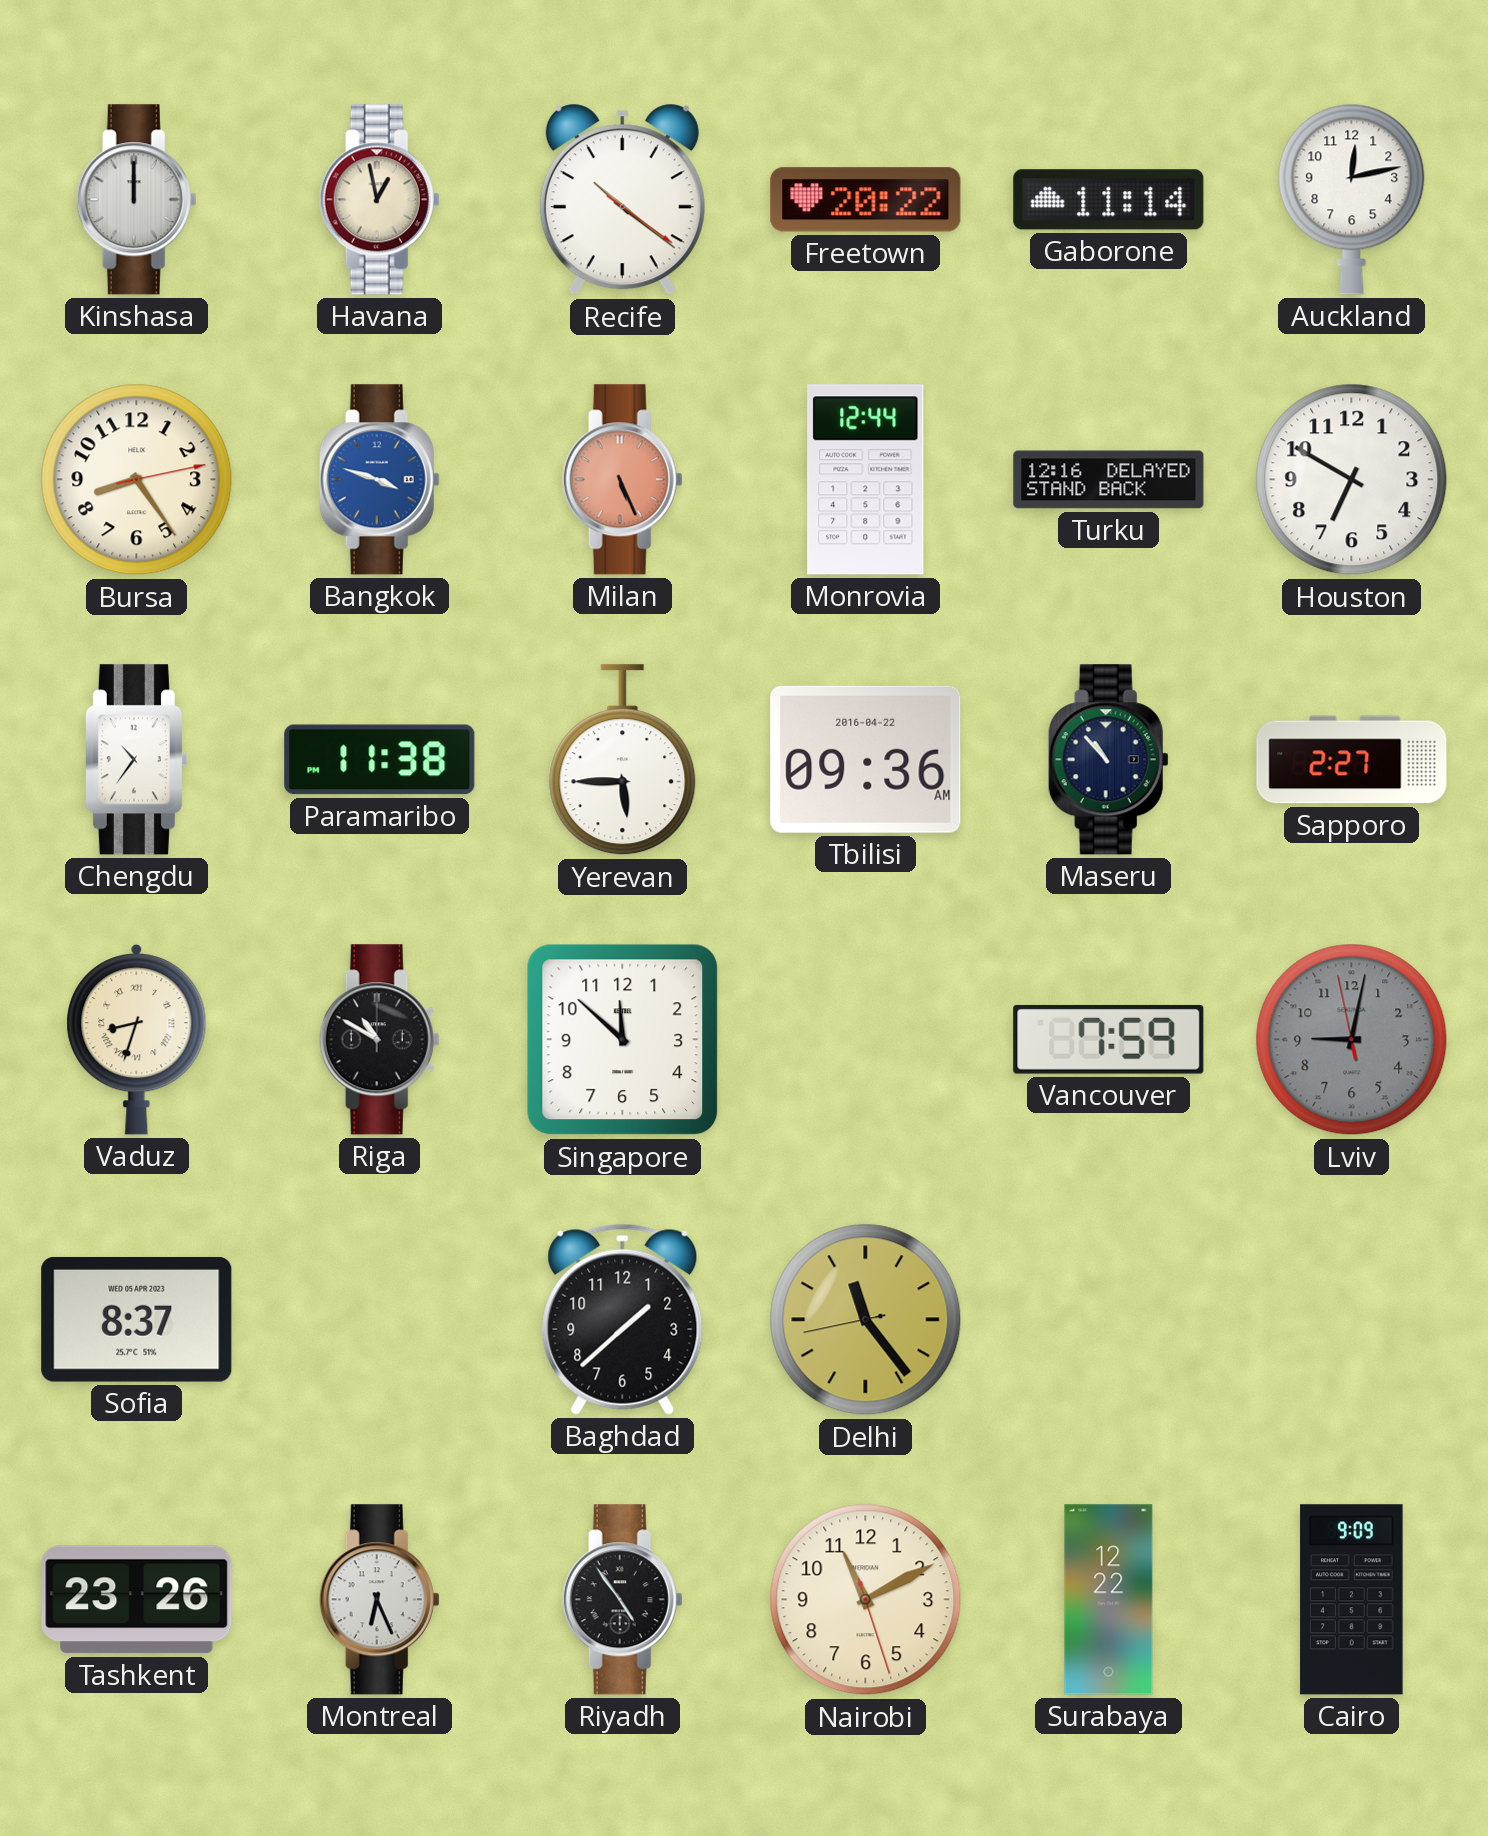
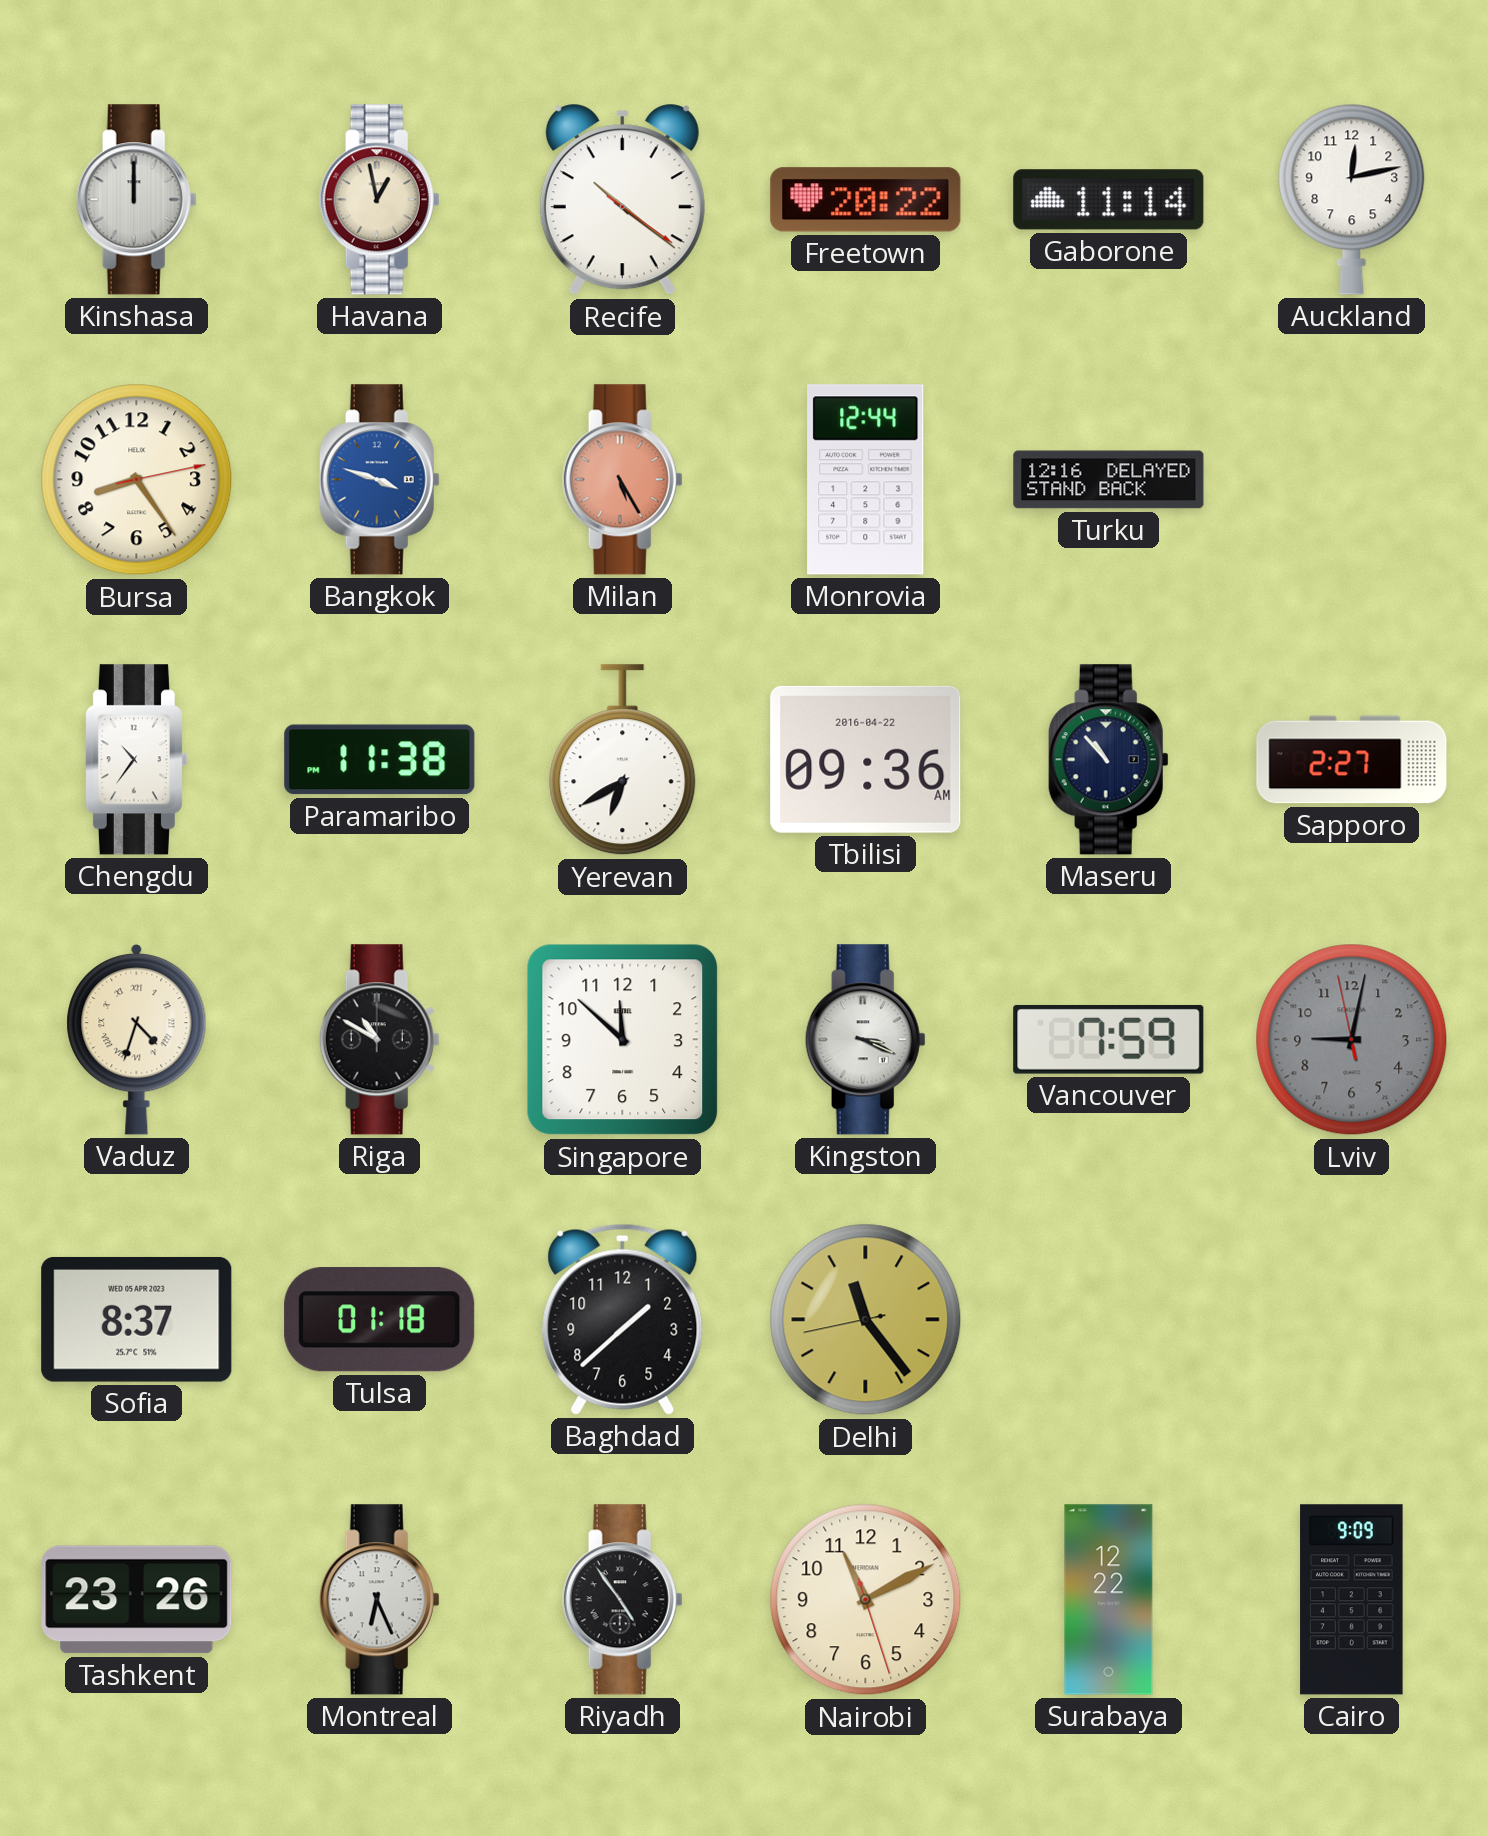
Milan: 5:26 -> 5:25 (622, 480)
Houston: 6:50 -> none (1352, 480)
Yerevan: 5:45 -> 6:40 (623, 760)
Vaduz: 8:33 -> 4:33 (137, 1040)
Kingston: none -> 3:19 (865, 1040)
Tulsa: none -> 01:18 (380, 1320)
